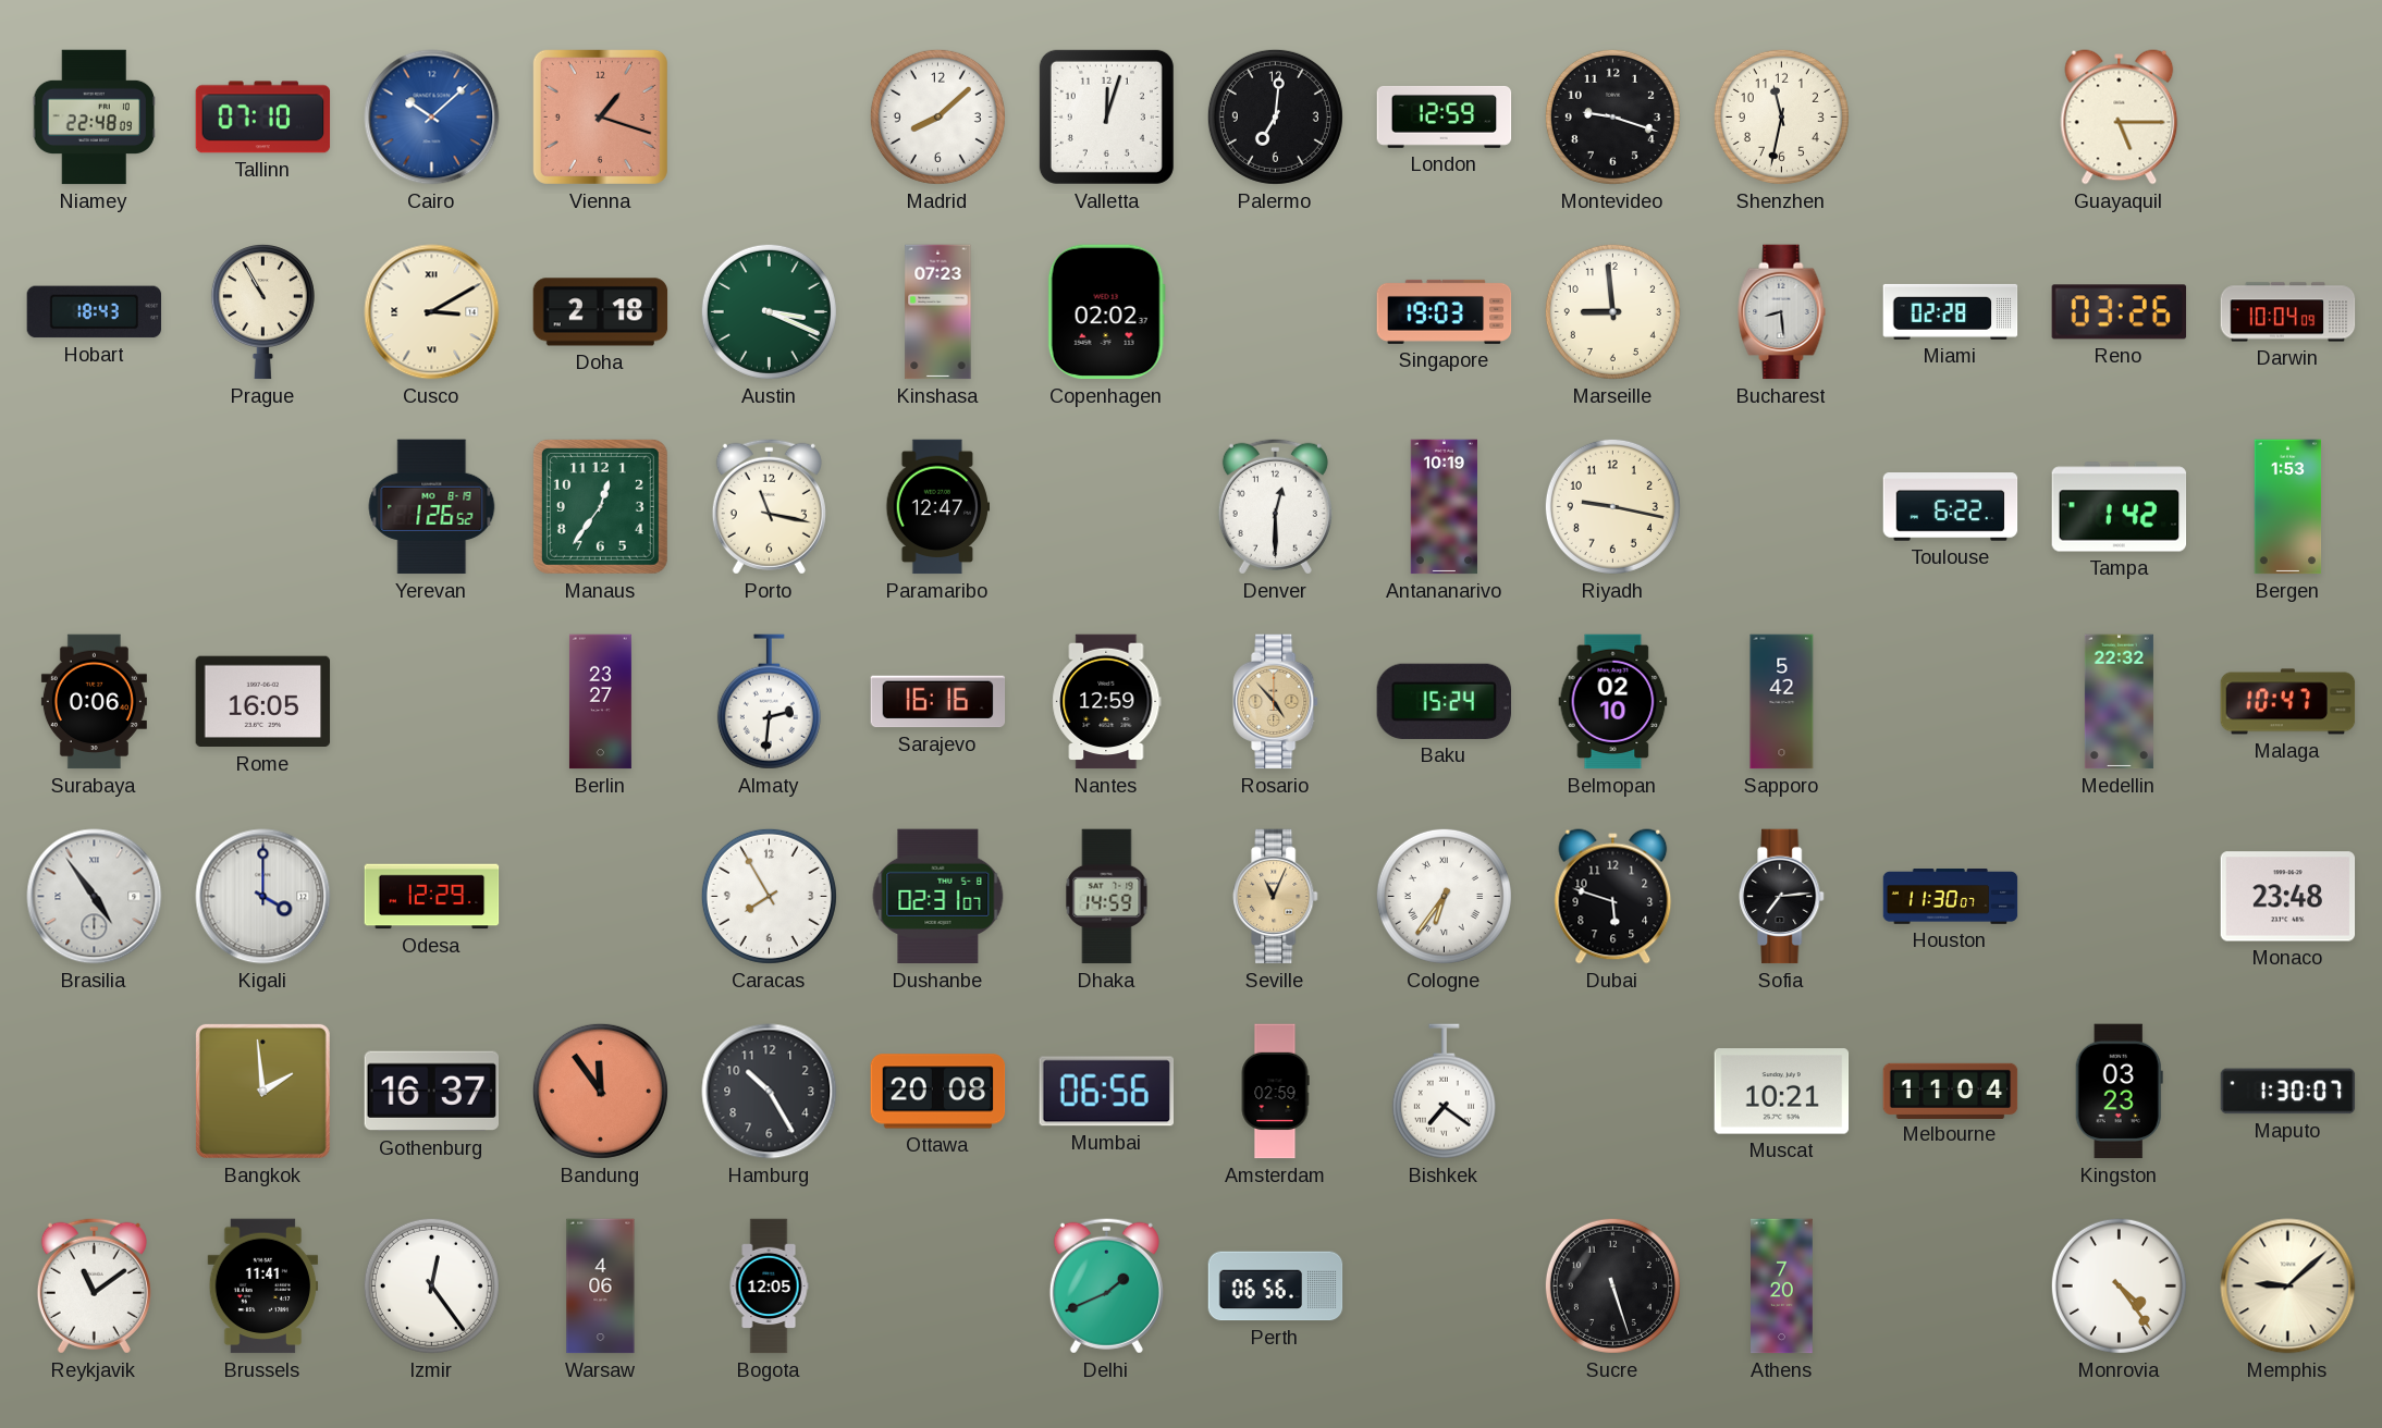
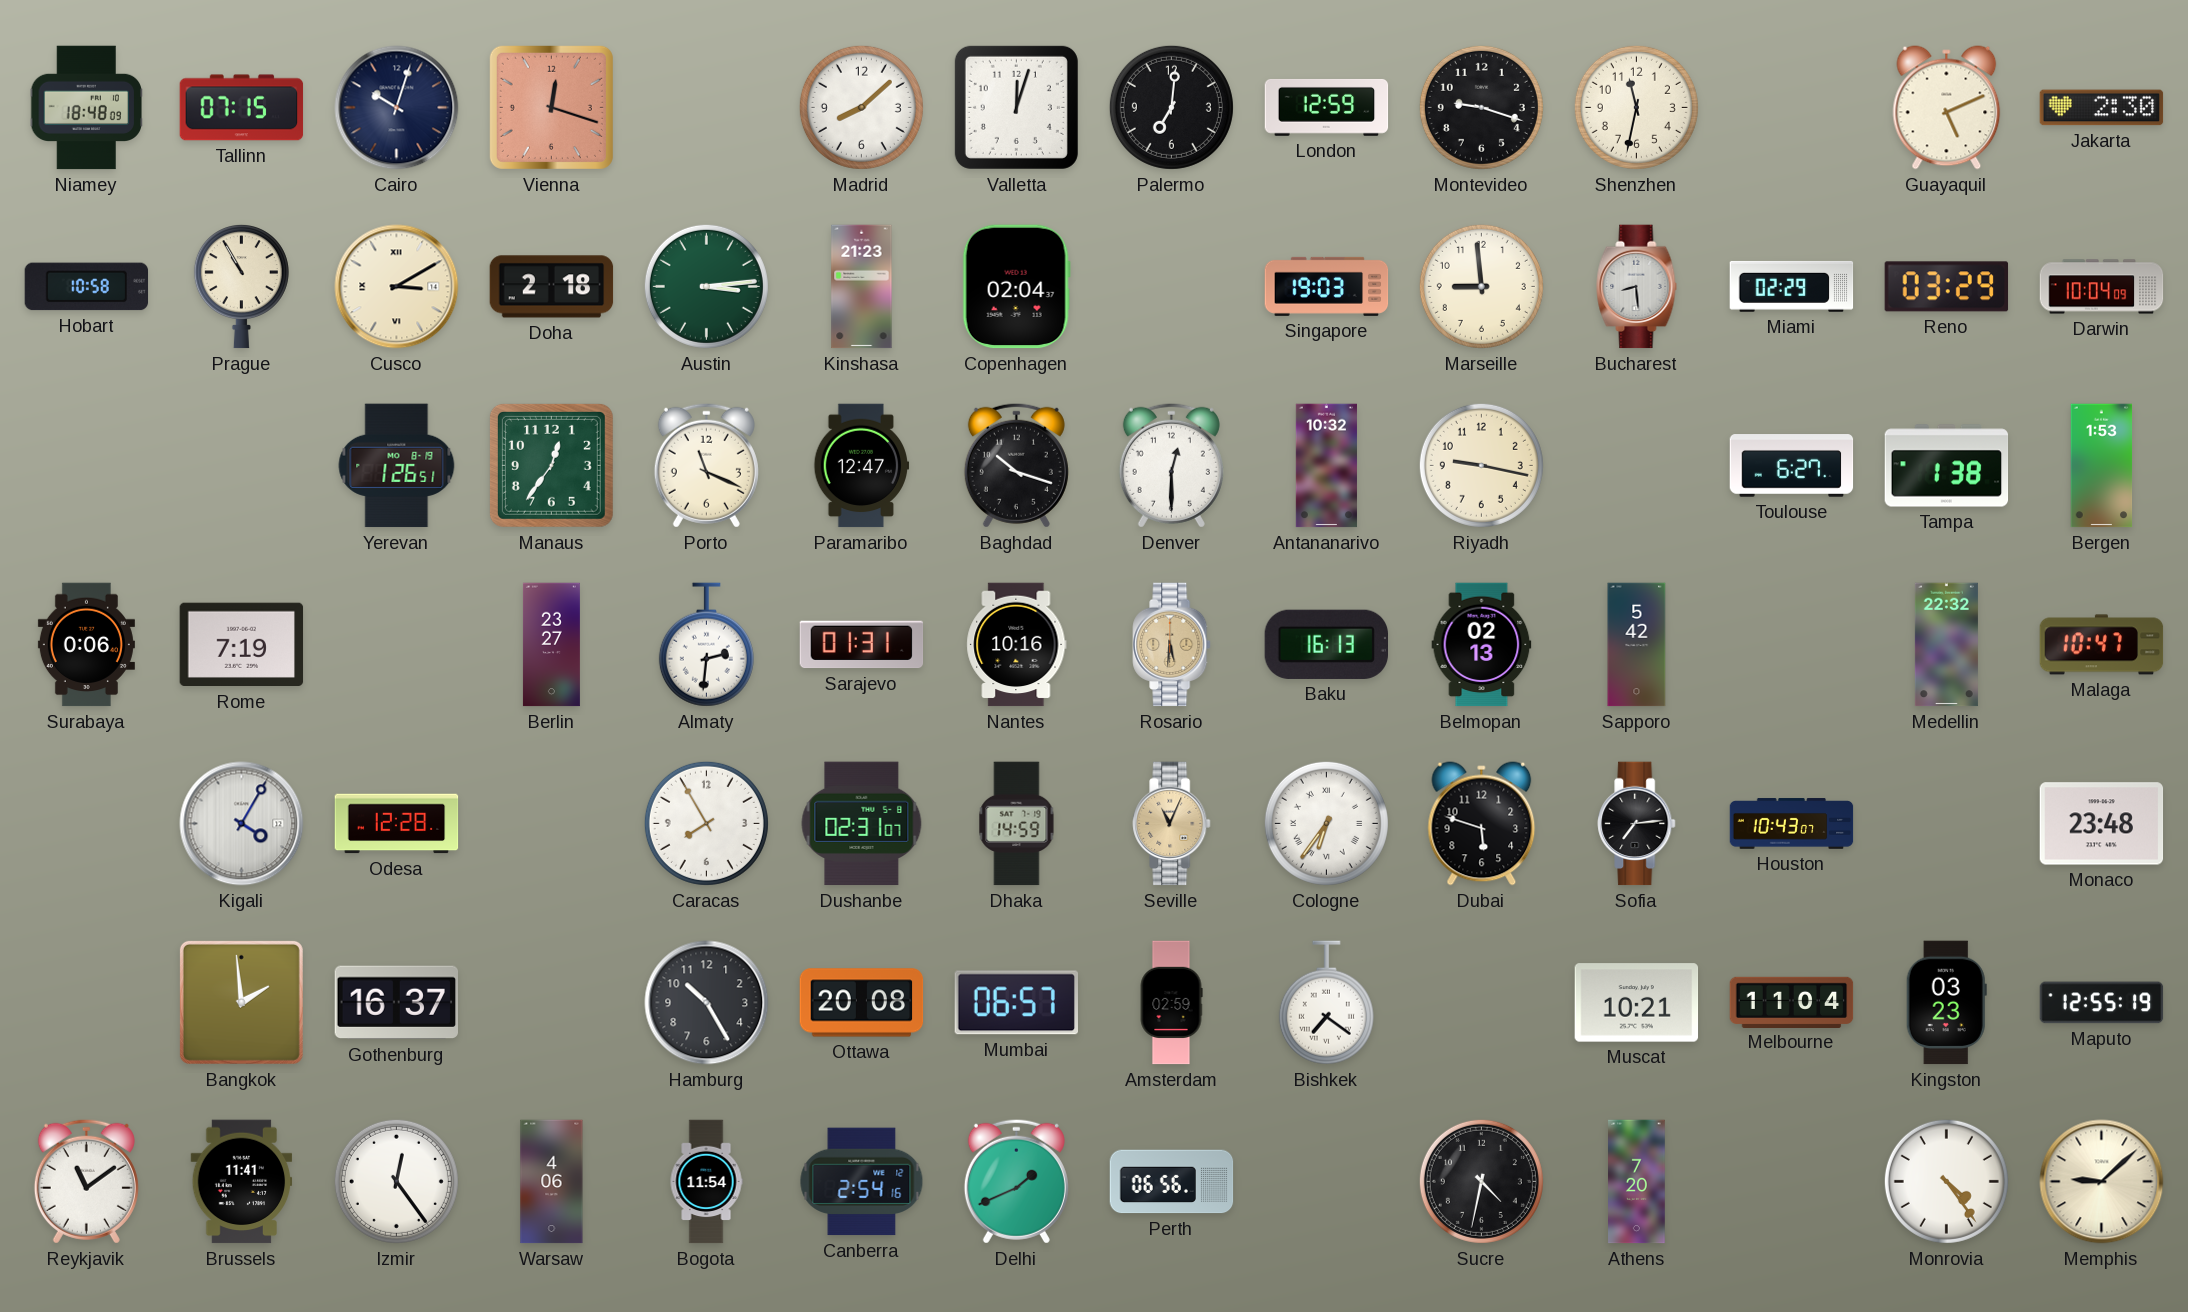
Niamey: 22:48 -> 18:48 (86, 108)
Tallinn: 07:10 -> 07:15 (242, 108)
Cairo: 10:08 -> 10:03 (397, 108)
Cairo dial: blue -> navy (397, 108)
Vienna: 1:18 -> 12:18 (551, 107)
Guayaquil: 5:15 -> 5:11 (1947, 108)
Jakarta: none -> 2:30 (2102, 108)
Hobart: 18:43 -> 10:58 (87, 287)
Austin: 3:19 -> 3:14 (706, 286)
Kinshasa: 07:23 -> 21:23 (862, 287)
Copenhagen: 02:02 -> 02:04 (1016, 287)
Miami: 02:28 -> 02:29 (1792, 286)
Reno: 03:26 -> 03:29 (1947, 287)
Yerevan: 1:26:52 -> 1:26:51 (397, 466)
Porto: 11:17 -> 11:19 (706, 465)
Baghdad: none -> 10:18 (1016, 465)
Antananarivo: 10:19 -> 10:32 (1326, 466)
Toulouse: 6:22 -> 6:27 (1792, 466)
Tampa: 1:42 -> 1:38 (1947, 466)
Rome: 16:05 -> 7:19 (242, 645)
Sarajevo: 16:16 -> 01:31 (862, 645)
Nantes: 12:59 -> 10:16 (1017, 645)
Rosario: 4:53 -> 5:31 (1172, 645)
Baku: 15:24 -> 16:13 (1326, 644)
Belmopan: 02:10 -> 02:13 (1482, 645)
Brasilia: 4:54 -> none (95, 897)
Kigali: 4:00 -> 4:05 (242, 824)
Odesa: 12:29 -> 12:28 (397, 824)
Houston: 11:30 -> 10:43 (1792, 824)
Bandung: 11:54 -> none (600, 1091)
Mumbai: 06:56 -> 06:57 (1016, 1003)
Maputo: 1:30 -> 12:55 (2102, 1003)
Bogota: 12:05 -> 11:54 (706, 1182)
Canberra: none -> 2:54 (862, 1182)
Sucre: 5:27 -> 4:32 (1481, 1181)
